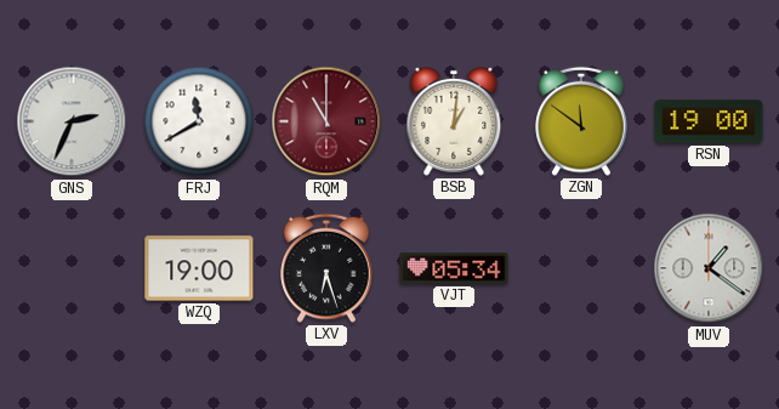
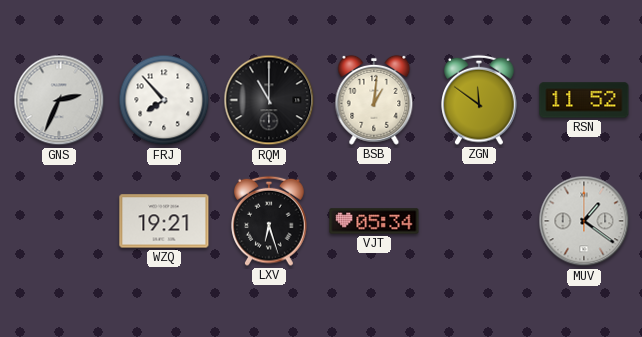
FRJ: 11:40 -> 7:53 (164, 100)
RQM dial: burgundy -> black (269, 100)
RSN: 19:00 -> 11:52 (584, 100)
WZQ: 19:00 -> 19:21 (164, 221)
